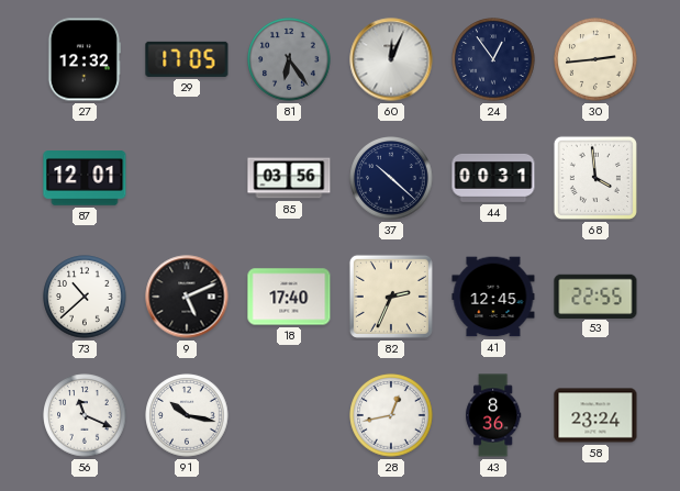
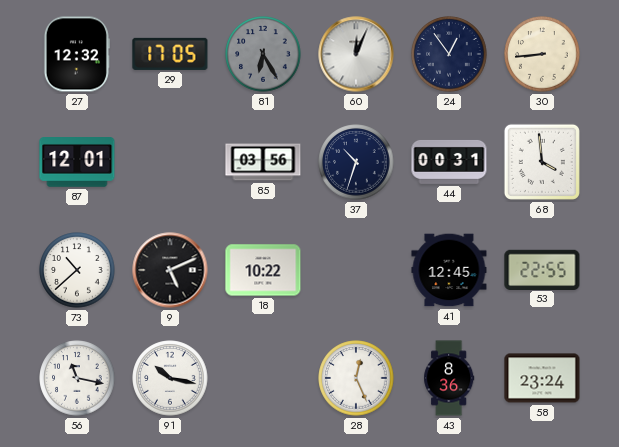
81: 6:24 -> 6:25 (263, 54)
30: 2:44 -> 8:44 (542, 54)
37: 10:22 -> 10:33 (356, 162)
18: 17:40 -> 10:22 (263, 270)
82: 2:34 -> none (391, 297)
56: 11:19 -> 11:17 (77, 378)
28: 12:43 -> 12:26 (356, 378)
